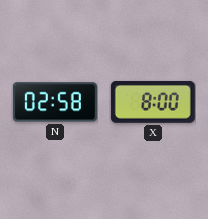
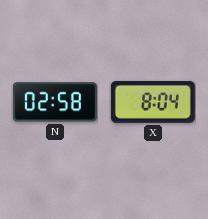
X: 8:00 -> 8:04 (153, 102)
